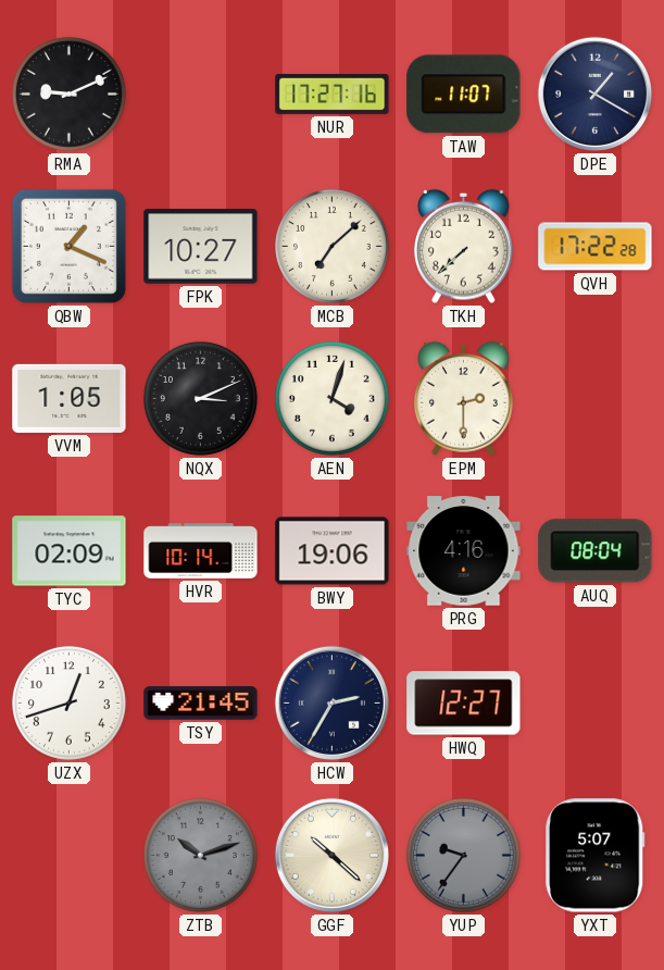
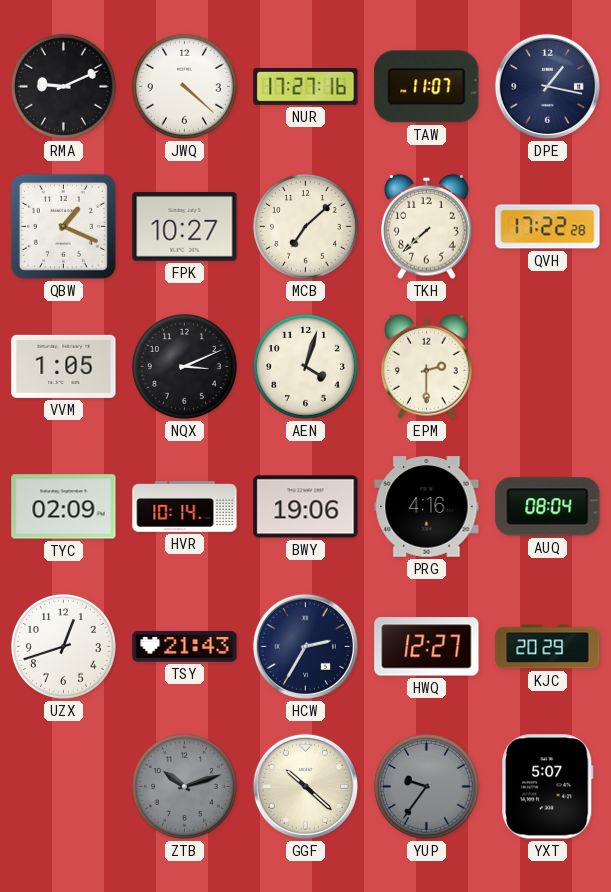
JWQ: none -> 4:22 (184, 86)
DPE: 1:20 -> 1:17 (547, 86)
TSY: 21:45 -> 21:43 (185, 647)
KJC: none -> 20:29 (548, 647)
